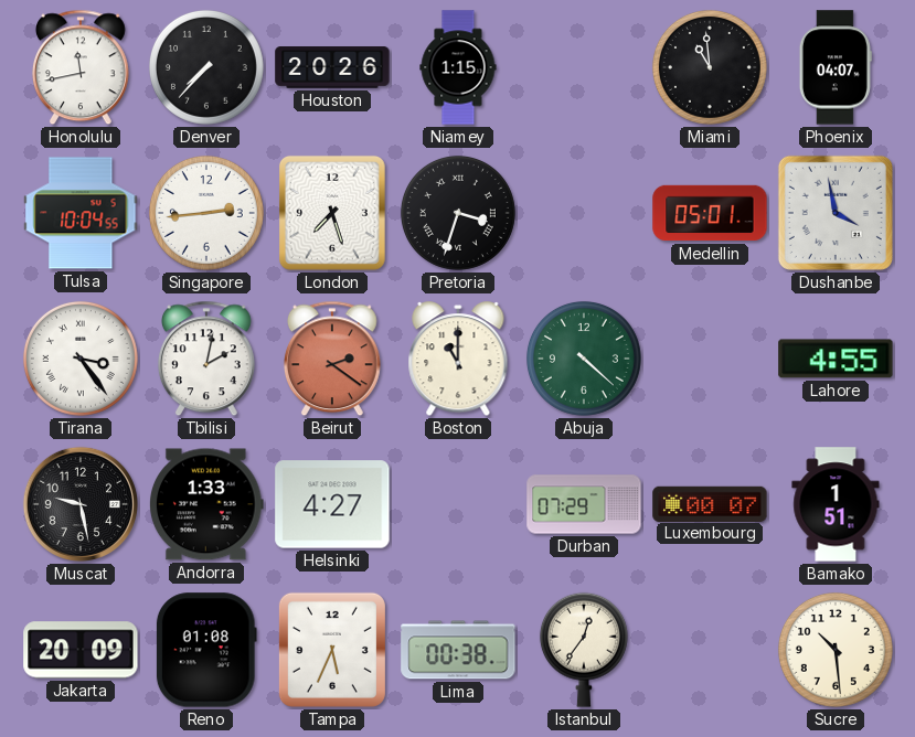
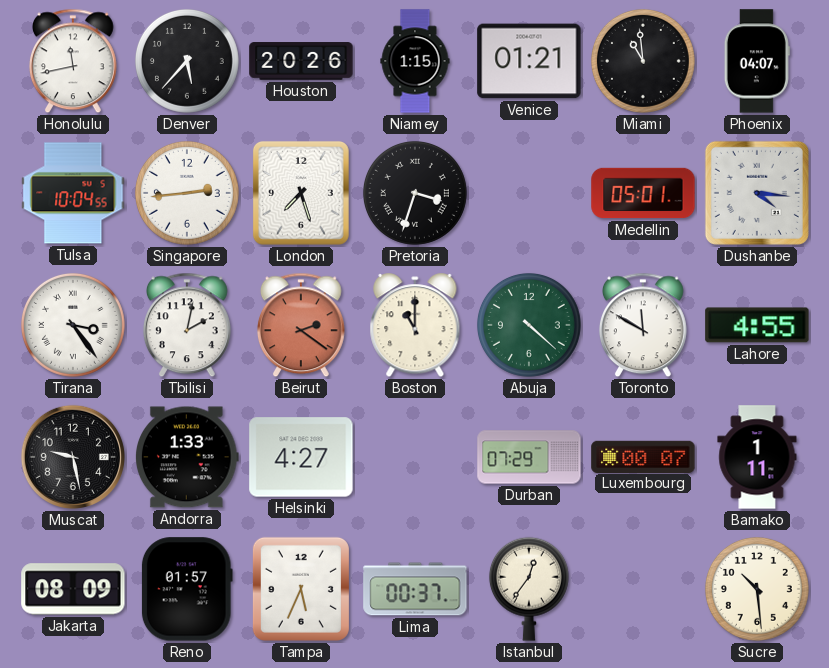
Denver: 7:37 -> 5:37 (187, 61)
Venice: none -> 01:21 (529, 61)
Dushanbe: 3:58 -> 4:16 (757, 193)
Toronto: none -> 11:50 (643, 325)
Bamako: 1:51 -> 1:11 (757, 457)
Jakarta: 20:09 -> 08:09 (73, 589)
Reno: 01:08 -> 01:57 (187, 589)
Lima: 00:38 -> 00:37 (415, 589)
